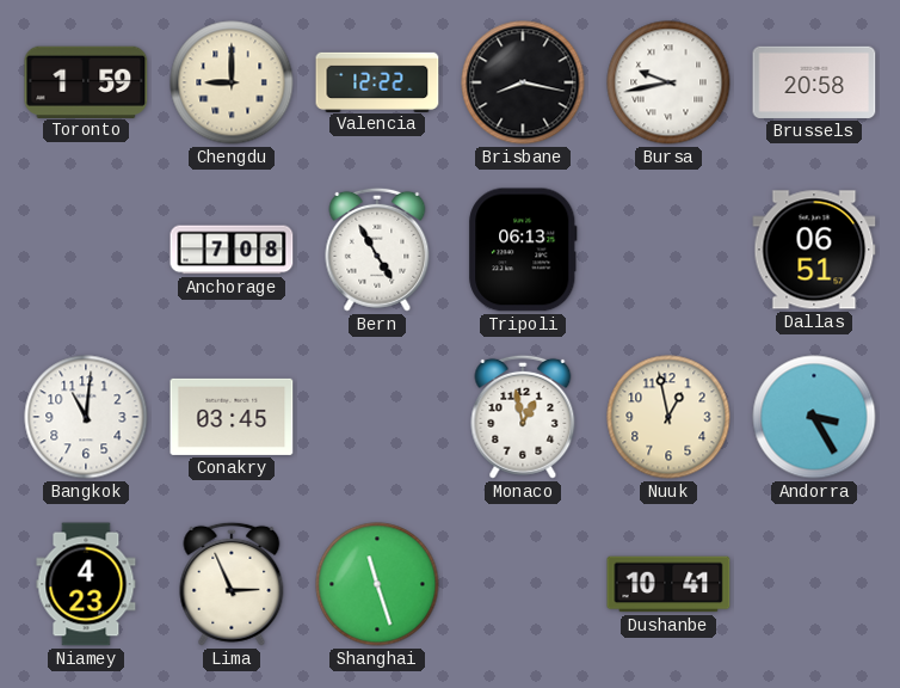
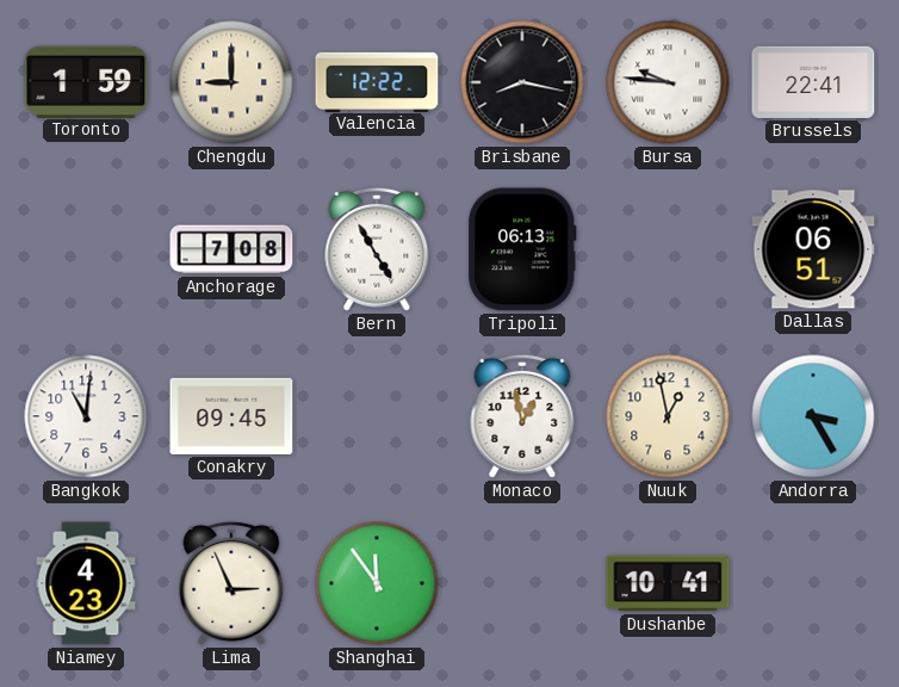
Bursa: 9:43 -> 9:46 (668, 82)
Brussels: 20:58 -> 22:41 (813, 82)
Conakry: 03:45 -> 09:45 (231, 416)
Shanghai: 11:27 -> 11:54 (377, 583)
